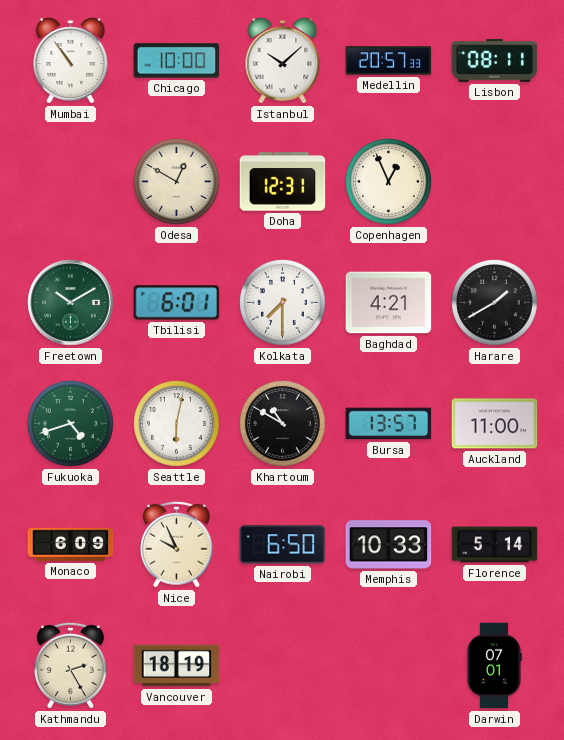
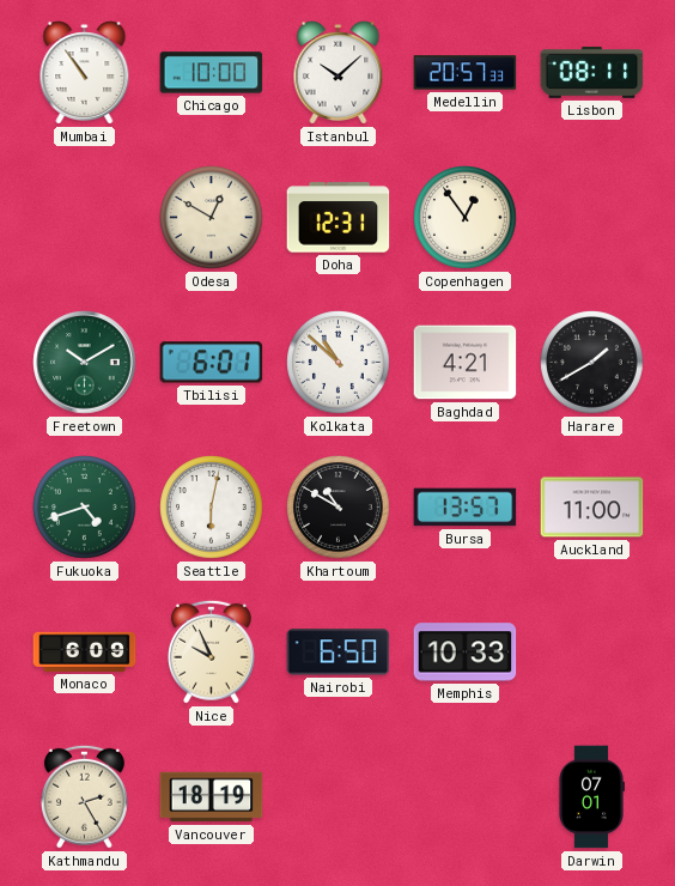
Copenhagen: 12:56 -> 12:54 (466, 218)
Kolkata: 7:30 -> 10:52 (339, 363)
Florence: 5:14 -> none (495, 545)
